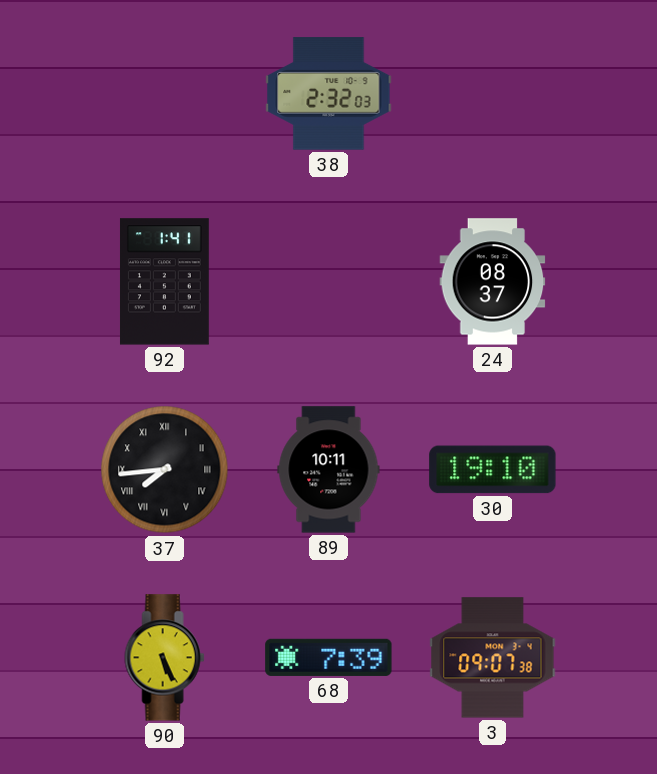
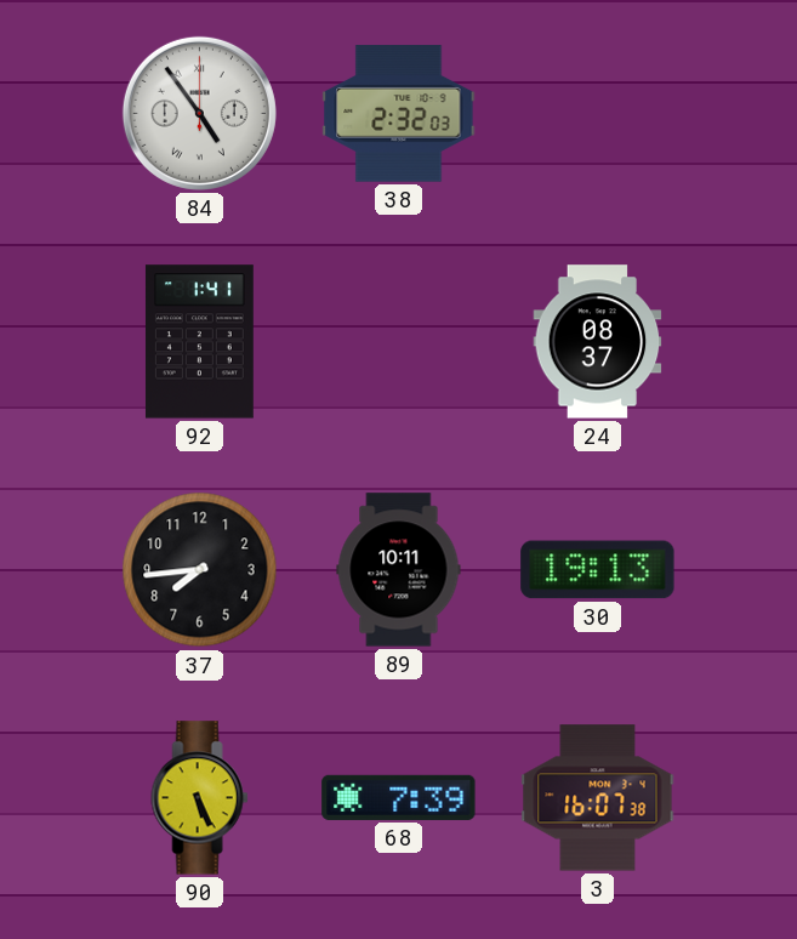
84: none -> 4:54 (199, 113)
37 numerals: Roman -> Arabic (200, 570)
30: 19:10 -> 19:13 (598, 570)
3: 09:07 -> 16:07 (598, 798)
